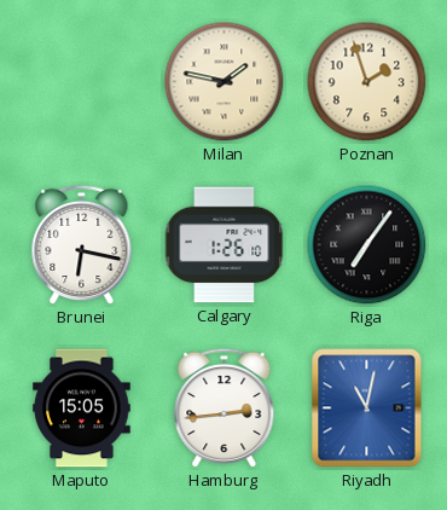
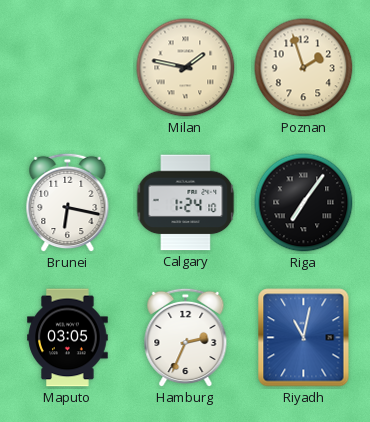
Calgary: 1:26 -> 1:24 (186, 203)
Maputo: 15:05 -> 03:05 (68, 338)
Hamburg: 2:44 -> 2:34 (186, 338)
